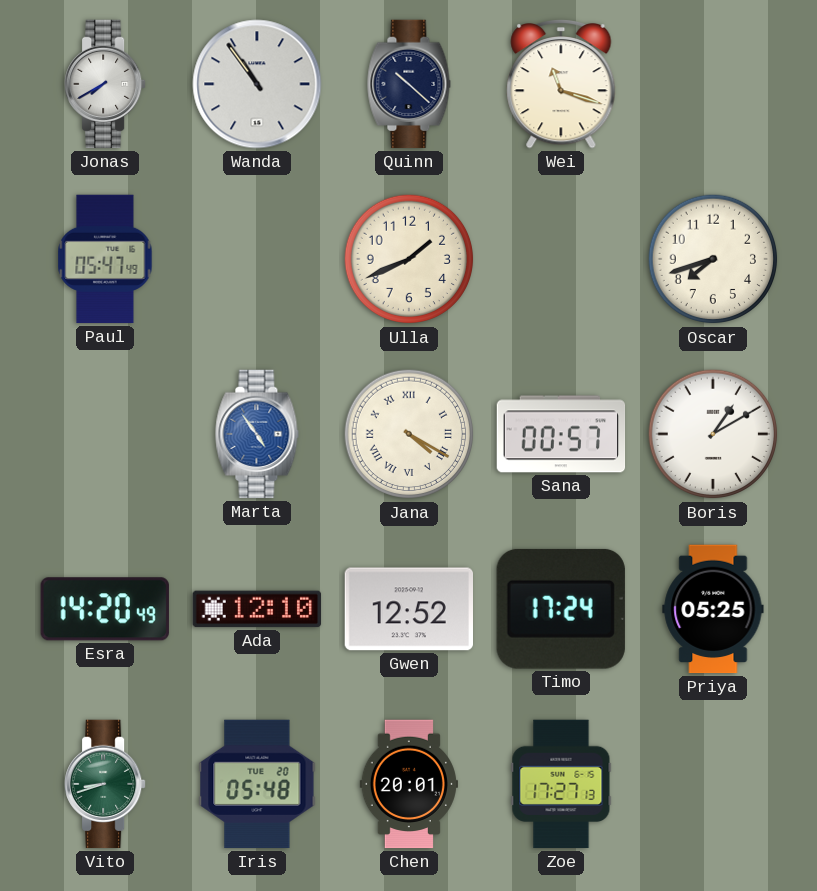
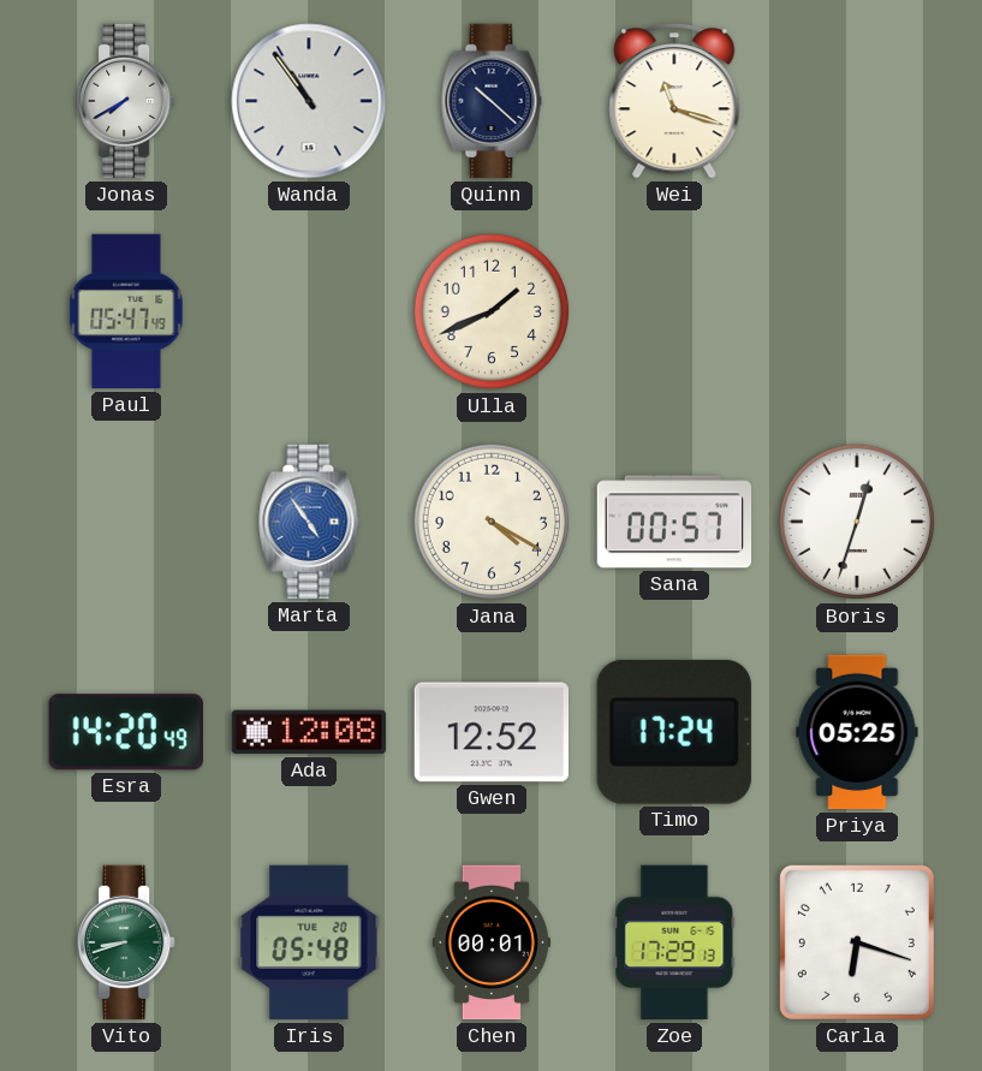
Oscar: 7:42 -> none (713, 259)
Jana numerals: Roman -> Arabic (492, 522)
Boris: 1:10 -> 12:33 (857, 522)
Ada: 12:10 -> 12:08 (309, 732)
Chen: 20:01 -> 00:01 (492, 942)
Zoe: 17:27 -> 17:29 (674, 942)
Carla: none -> 6:18 (857, 942)
